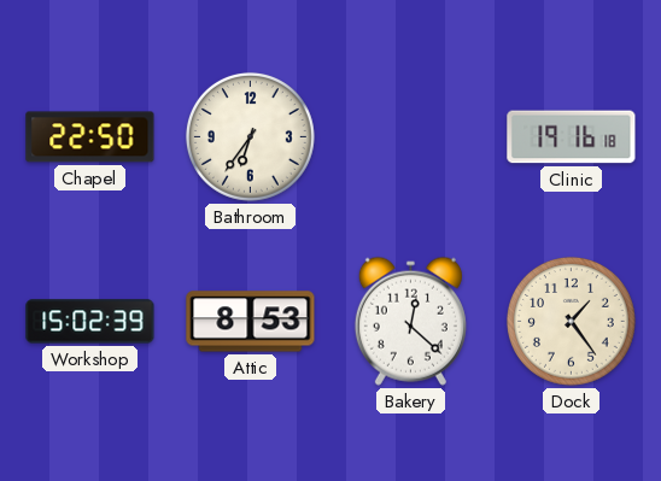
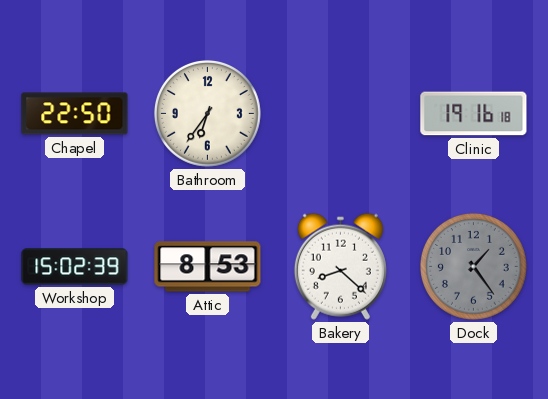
Bakery: 12:22 -> 8:22 (340, 266)
Dock dial: cream -> grey (473, 266)
